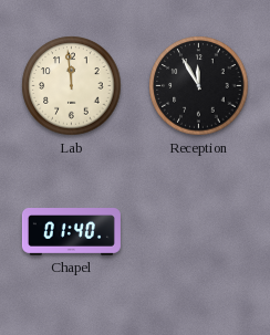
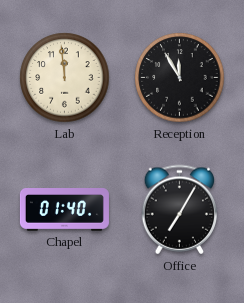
Office: none -> 7:05 (180, 210)
